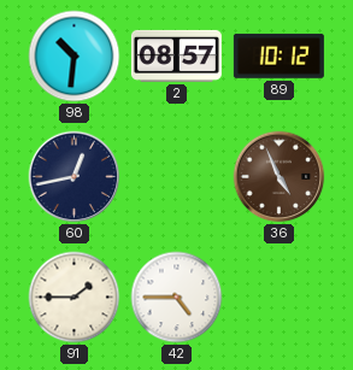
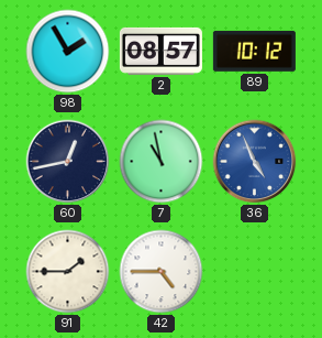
98: 10:31 -> 1:55 (68, 52)
7: none -> 10:58 (162, 162)
36 dial: brown -> blue (255, 162)
